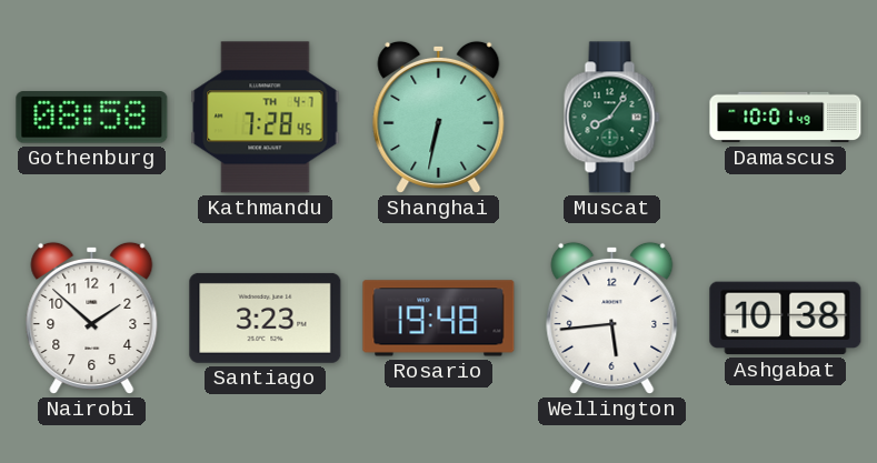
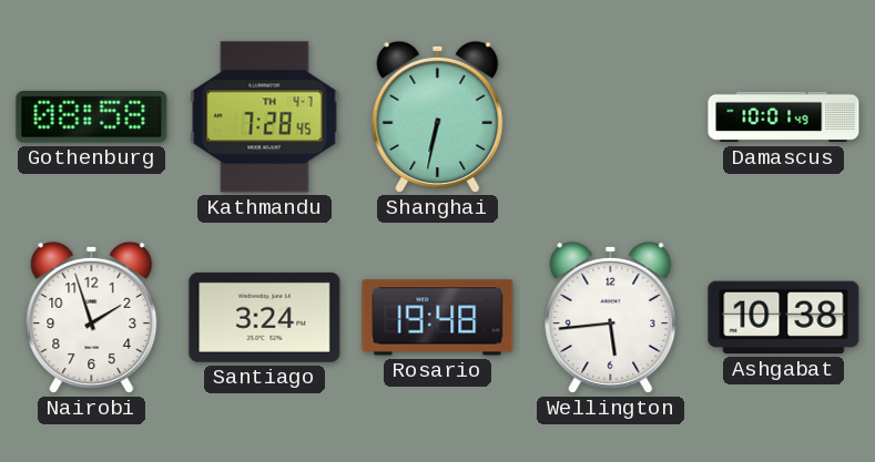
Muscat: 8:06 -> none (612, 118)
Nairobi: 1:52 -> 1:57 (92, 317)
Santiago: 3:23 -> 3:24 (265, 317)
